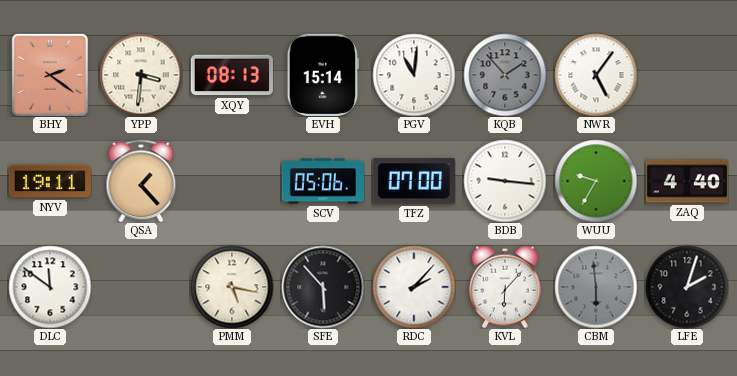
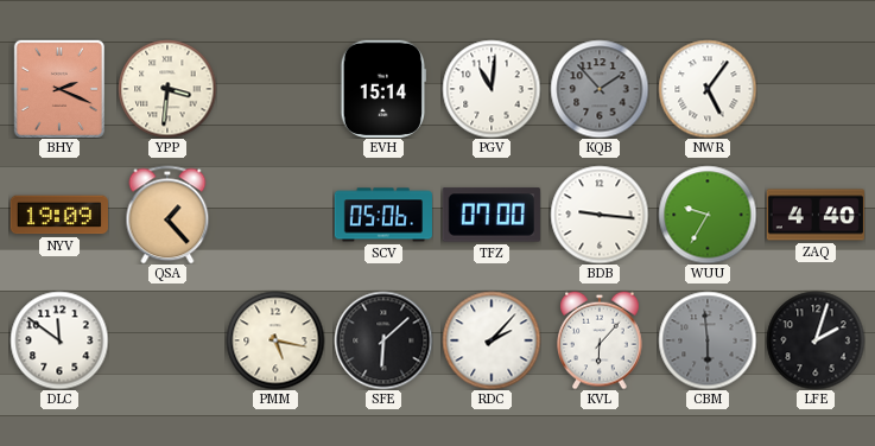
BHY: 2:21 -> 2:19 (59, 89)
XQY: 08:13 -> none (232, 75)
NYV: 19:11 -> 19:09 (59, 215)
SFE: 5:53 -> 6:08 (383, 340)
